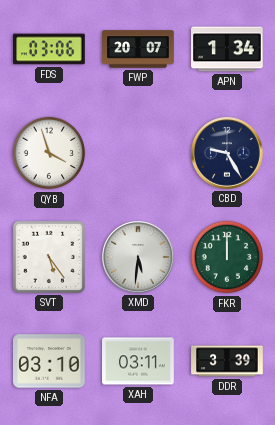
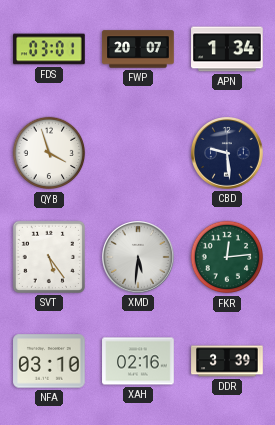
FDS: 03:06 -> 03:01 (49, 49)
CBD: 9:25 -> 9:29 (228, 154)
FKR: 12:00 -> 12:14 (227, 257)
XAH: 03:11 -> 02:16 (138, 361)
